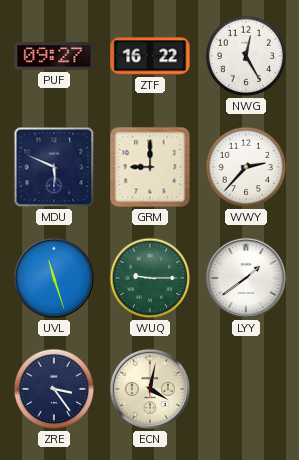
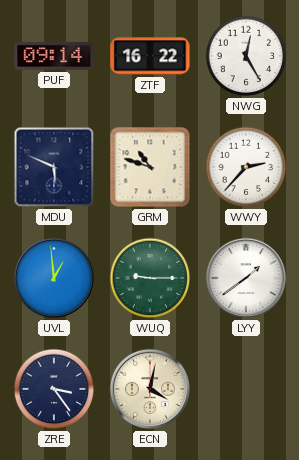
PUF: 09:27 -> 09:14 (54, 56)
GRM: 9:00 -> 10:48 (150, 167)
UVL: 11:27 -> 12:59 (54, 278)
